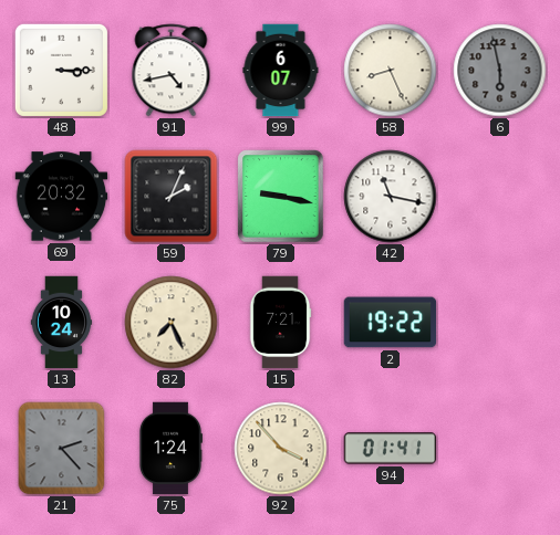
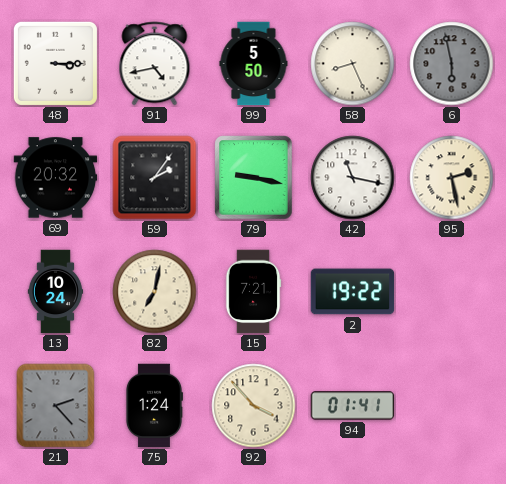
99: 6:07 -> 5:50 (254, 64)
59: 2:04 -> 2:06 (155, 178)
95: none -> 2:28 (452, 178)
82: 7:26 -> 7:02 (155, 292)
